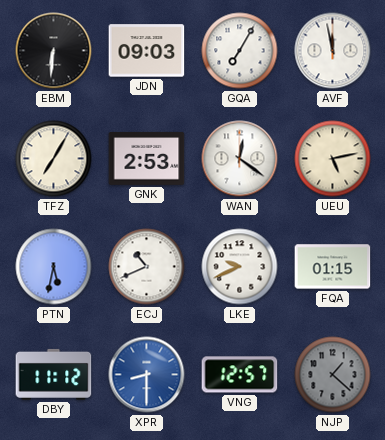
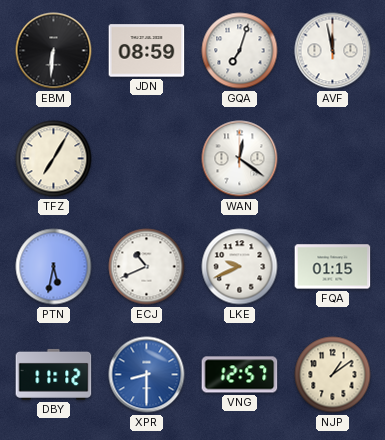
JDN: 09:03 -> 08:59 (147, 51)
GQA: 7:05 -> 7:03 (240, 51)
GNK: 2:53 -> none (147, 159)
UEU: 5:13 -> none (333, 159)
NJP: 1:22 -> 1:09 (333, 375)
NJP dial: grey -> cream (333, 375)
